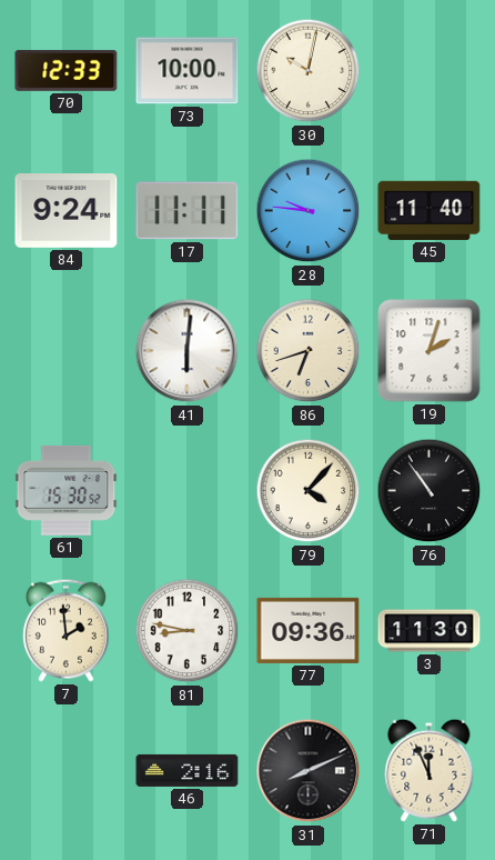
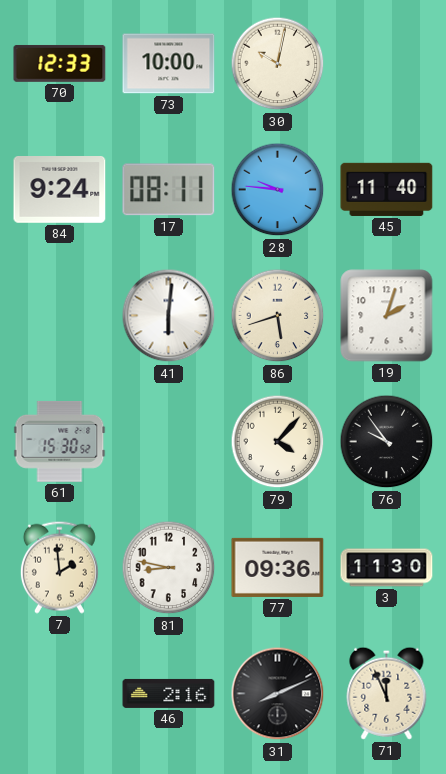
17: 11:11 -> 08:11 (169, 190)
86: 6:42 -> 5:42 (278, 316)
76: 10:54 -> 9:54 (387, 442)
